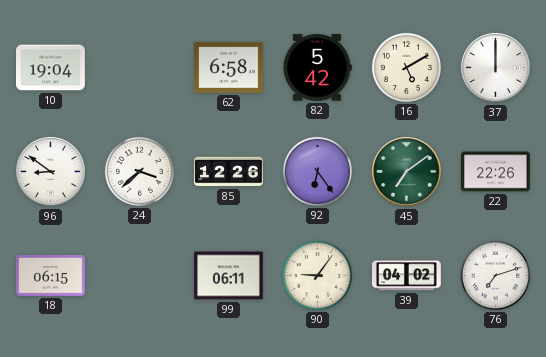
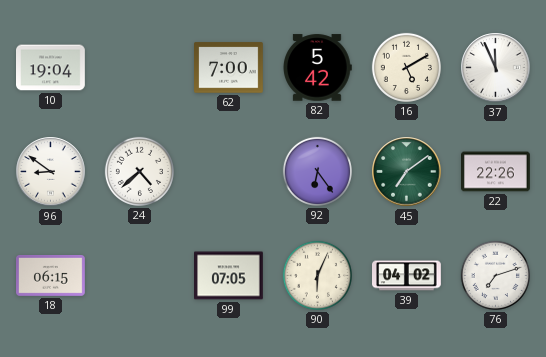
62: 6:58 -> 7:00 (229, 68)
37: 12:00 -> 11:56 (496, 68)
24: 3:38 -> 4:38 (139, 171)
85: 12:26 -> none (229, 172)
99: 06:11 -> 07:05 (229, 276)
90: 9:06 -> 6:04 (317, 275)
